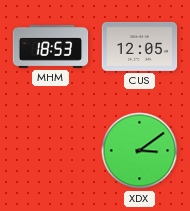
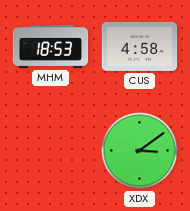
CUS: 12:05 -> 4:58 (140, 46)
